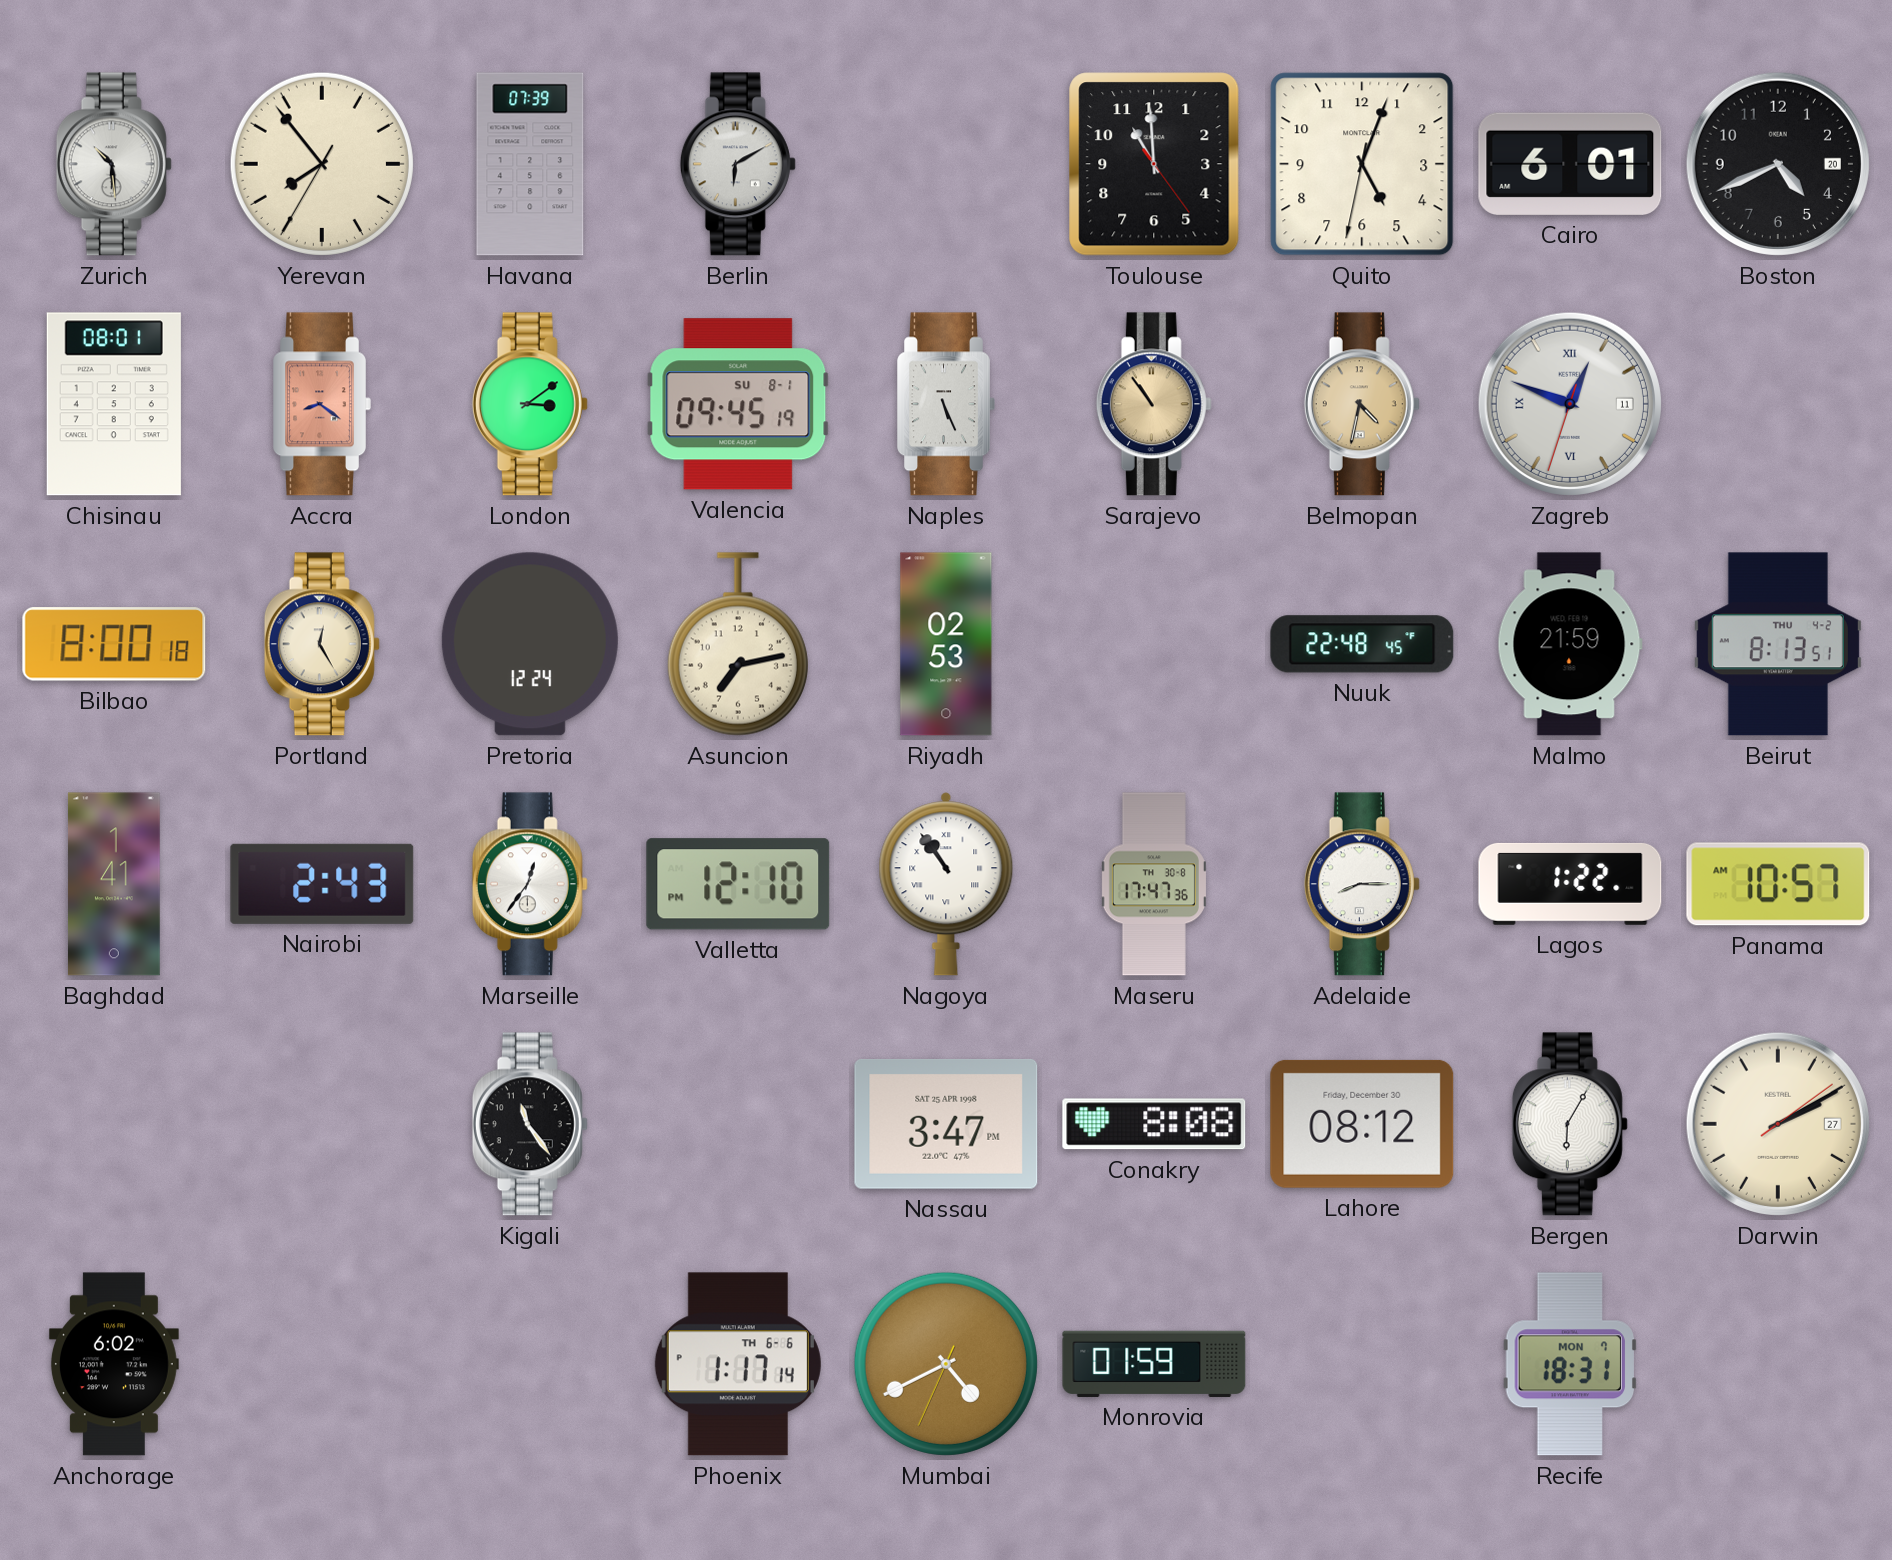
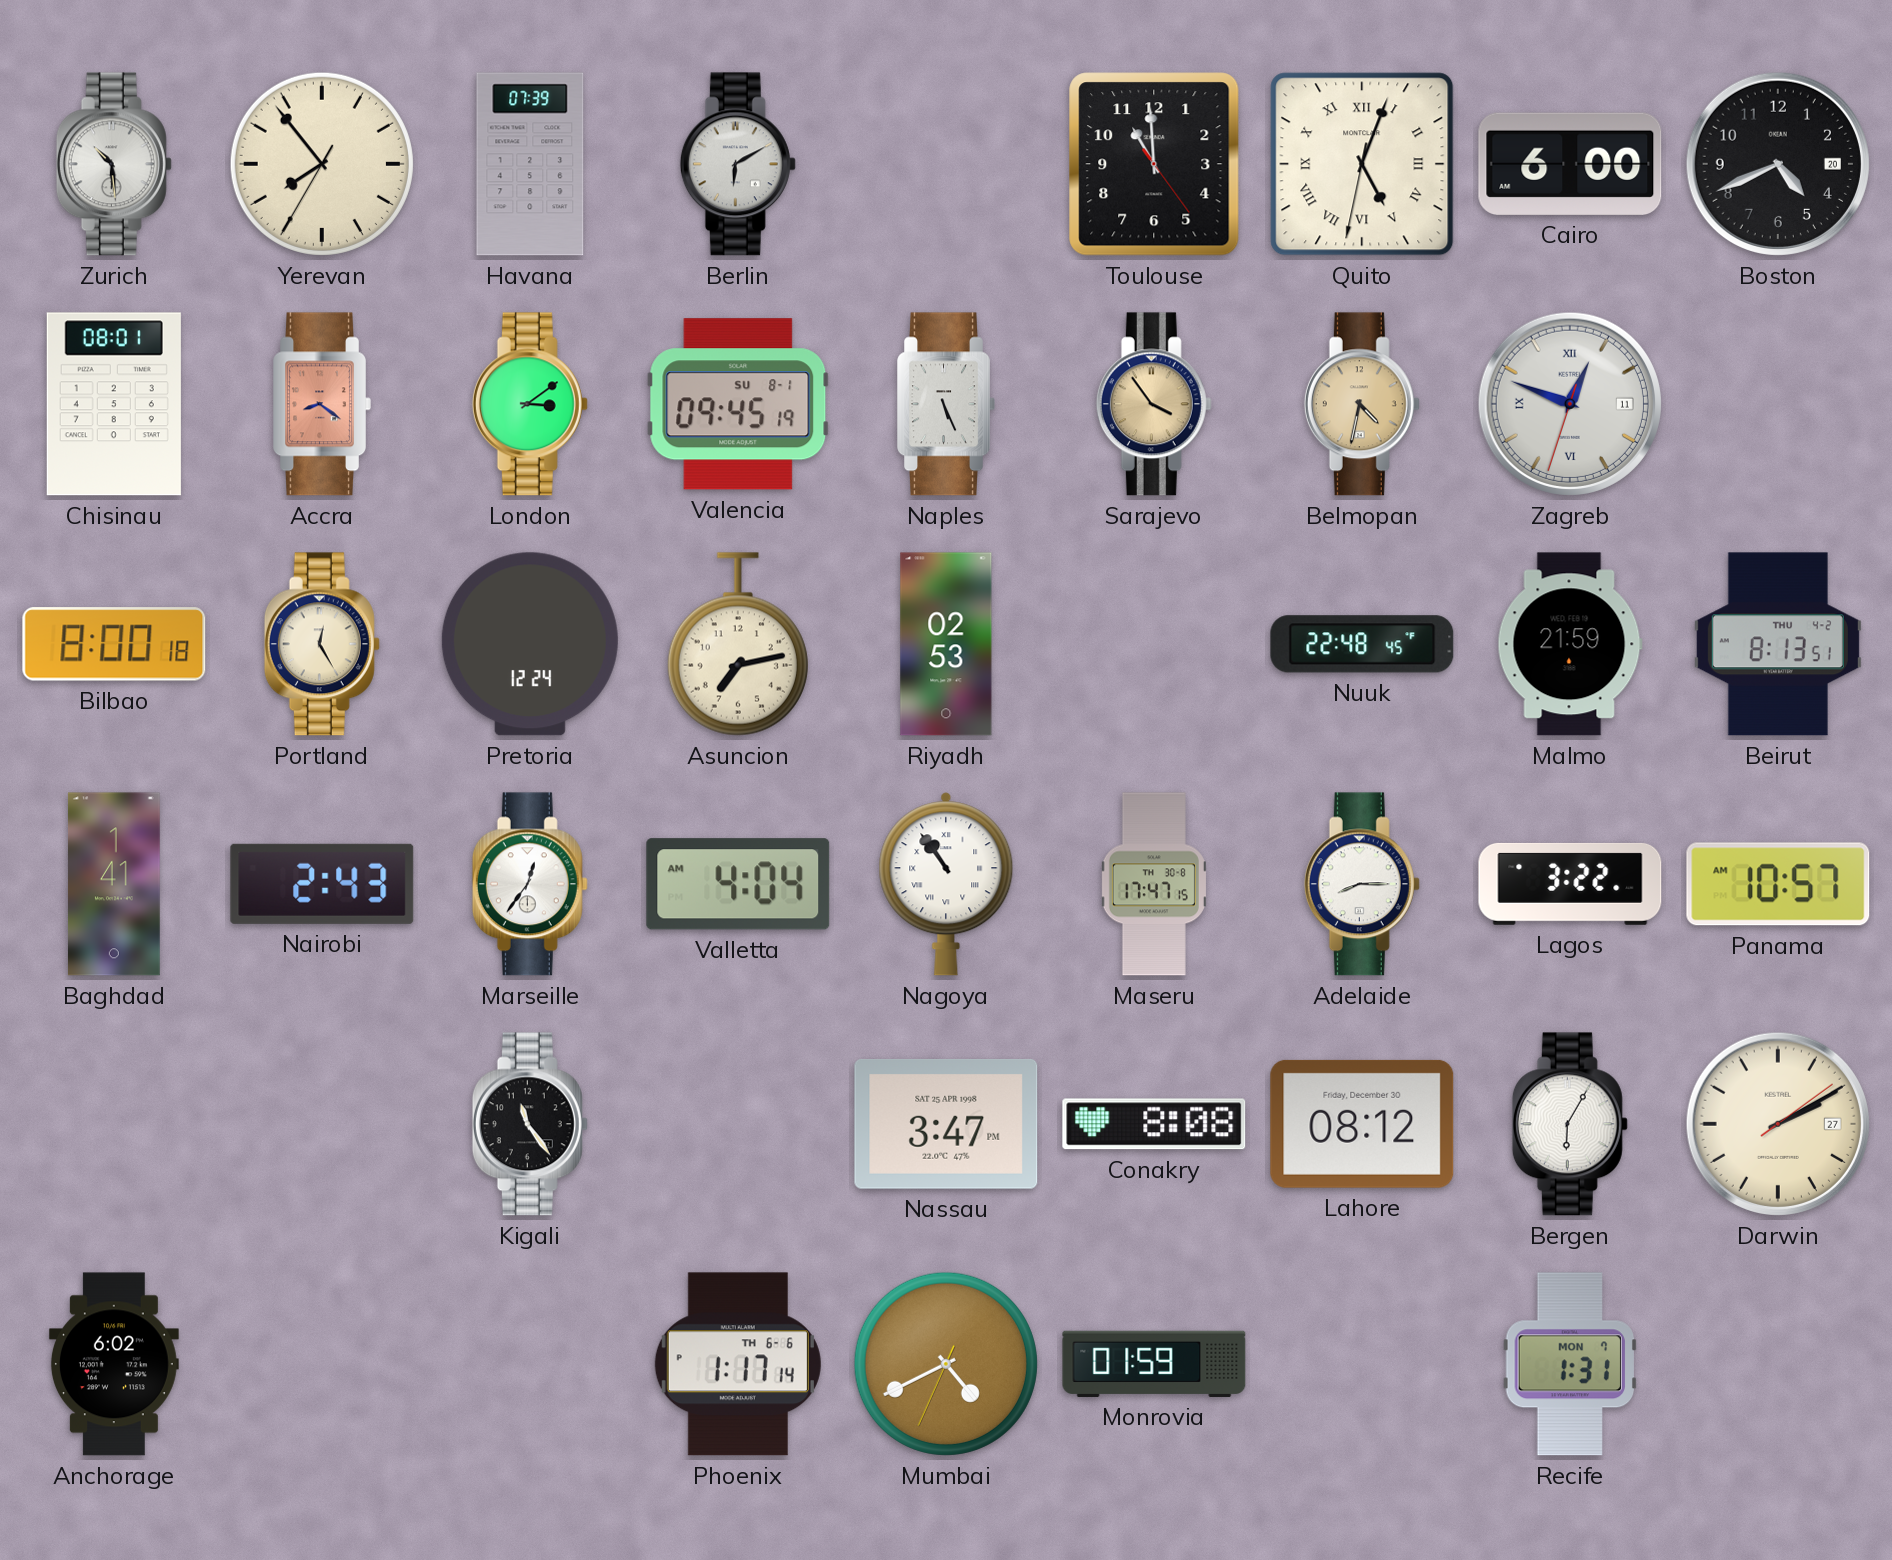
Quito numerals: Arabic -> Roman (1362, 164)
Cairo: 6:01 -> 6:00 (1570, 164)
Sarajevo: 10:54 -> 3:54 (1154, 404)
Valletta: 12:10 -> 4:04 (738, 884)
Maseru: 17:47:36 -> 17:47:15 (1154, 884)
Lagos: 1:22 -> 3:22 (1570, 884)
Recife: 18:31 -> 1:31 (1569, 1364)
